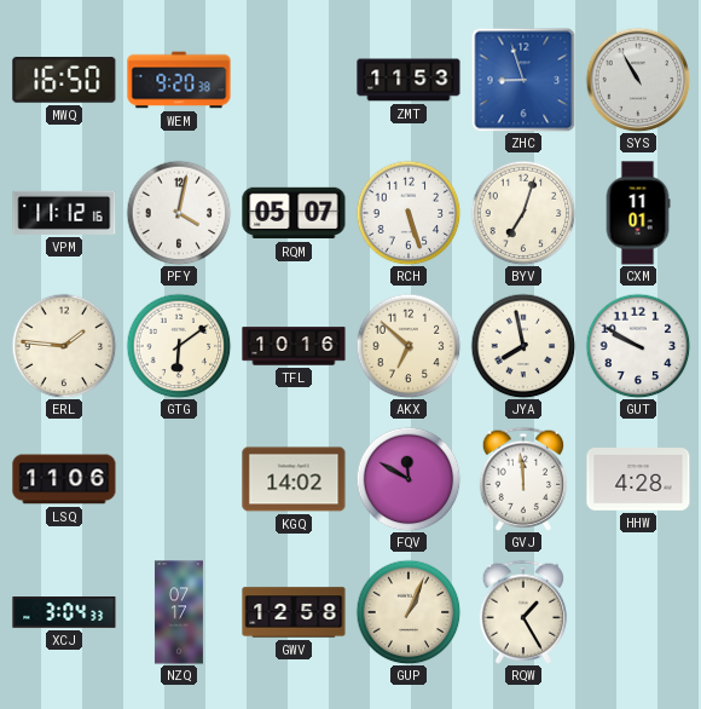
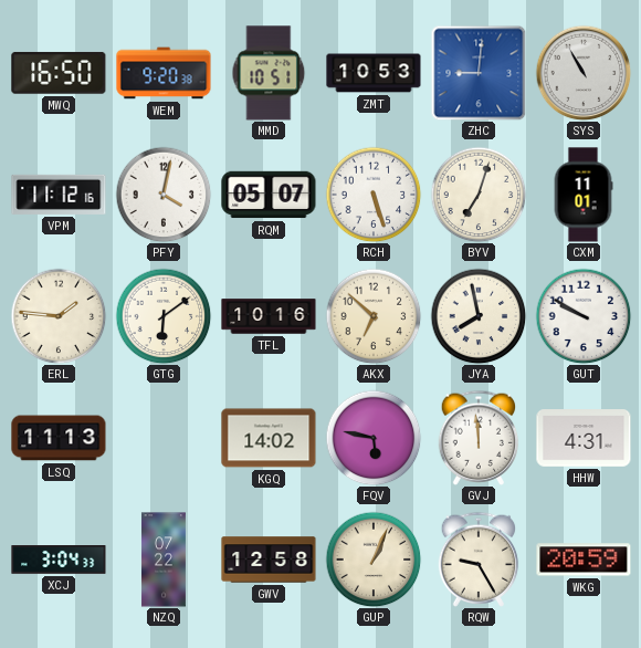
MMD: none -> 10:51 (269, 73)
ZMT: 11:53 -> 10:53 (374, 73)
ZHC: 8:57 -> 9:01 (479, 73)
LSQ: 11:06 -> 11:13 (59, 438)
FQV: 11:50 -> 5:47 (374, 438)
HHW: 4:28 -> 4:31 (584, 439)
NZQ: 07:17 -> 07:22 (164, 560)
RQW: 1:25 -> 9:25 (479, 560)
WKG: none -> 20:59 (584, 560)
